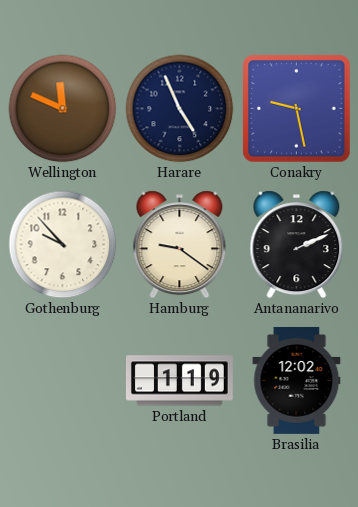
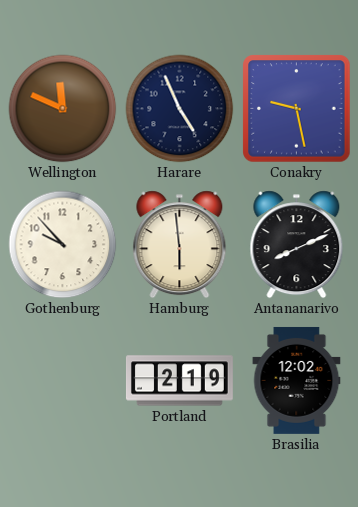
Hamburg: 9:21 -> 5:59 (180, 245)
Antananarivo: 2:11 -> 8:11 (297, 245)
Portland: 1:19 -> 2:19 (179, 381)
